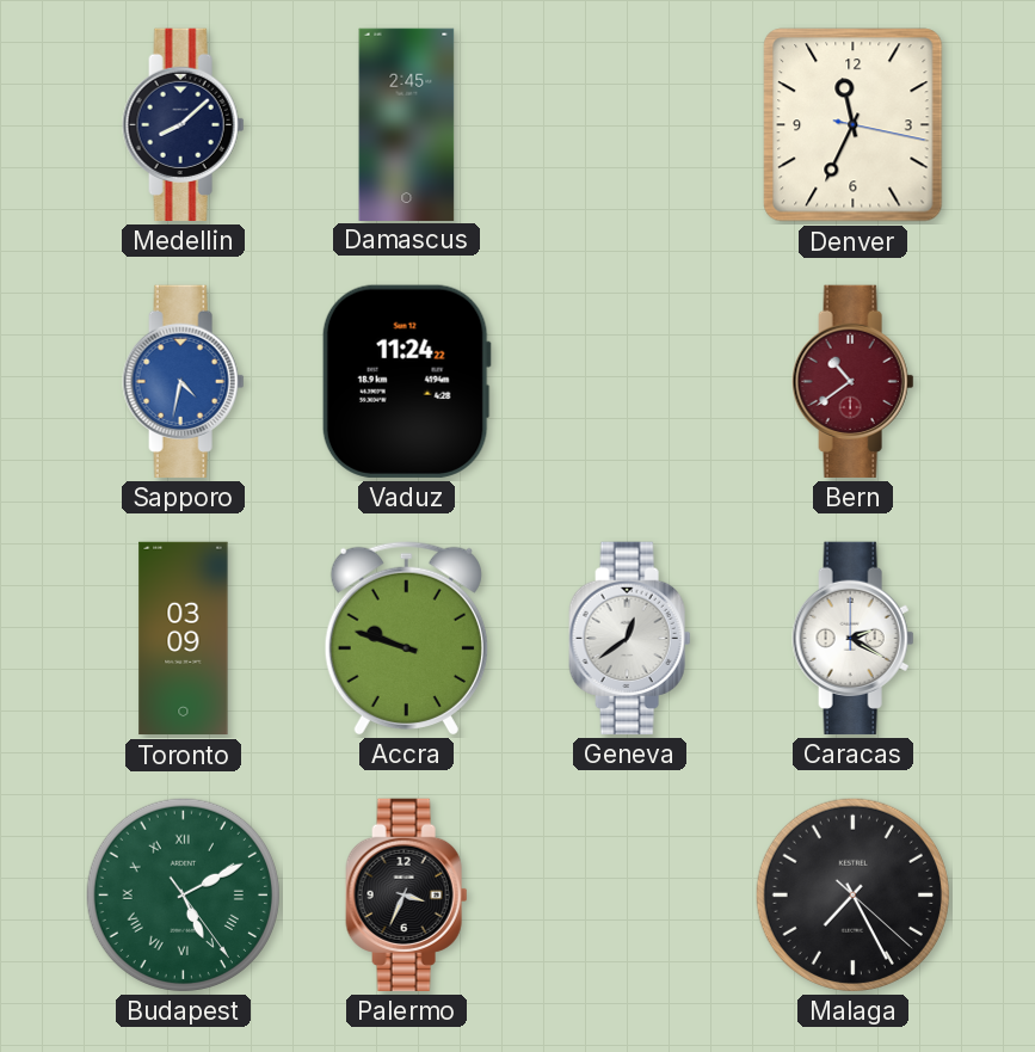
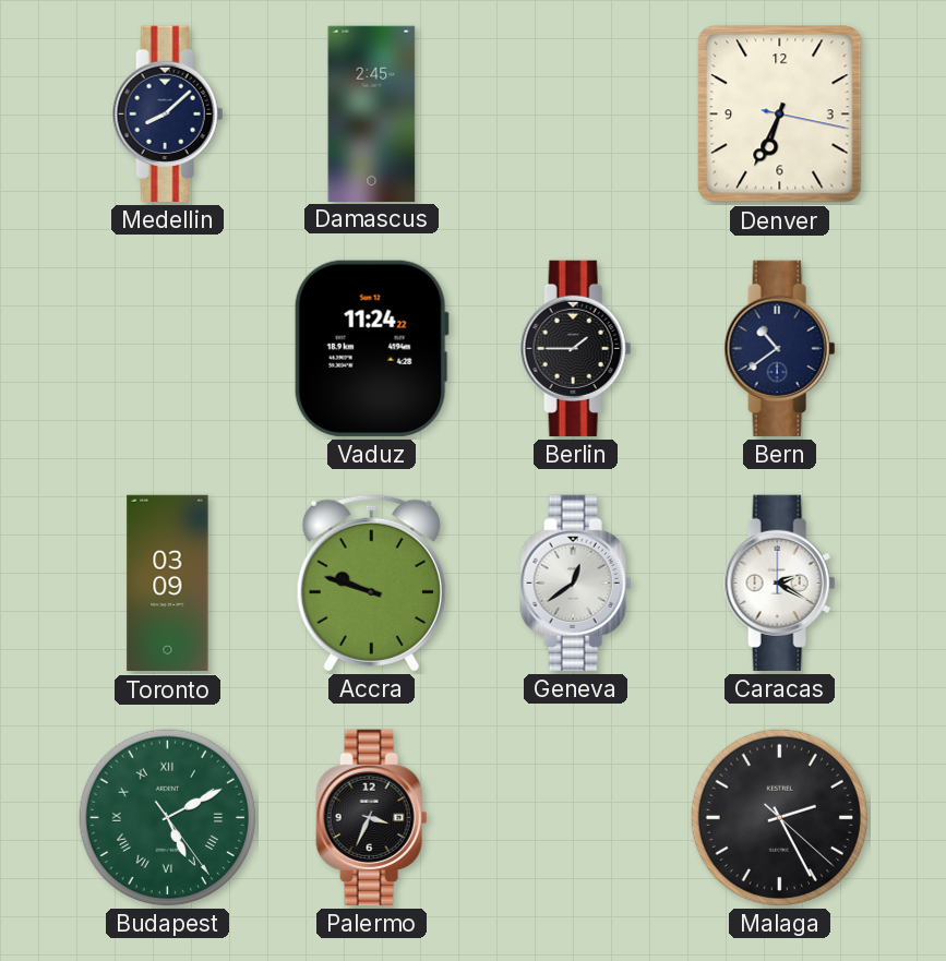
Denver: 11:34 -> 6:34 (780, 115)
Sapporo: 4:32 -> none (184, 381)
Berlin: none -> 1:45 (576, 348)
Bern dial: burgundy -> navy (780, 348)
Malaga: 7:25 -> 2:25 (779, 817)
